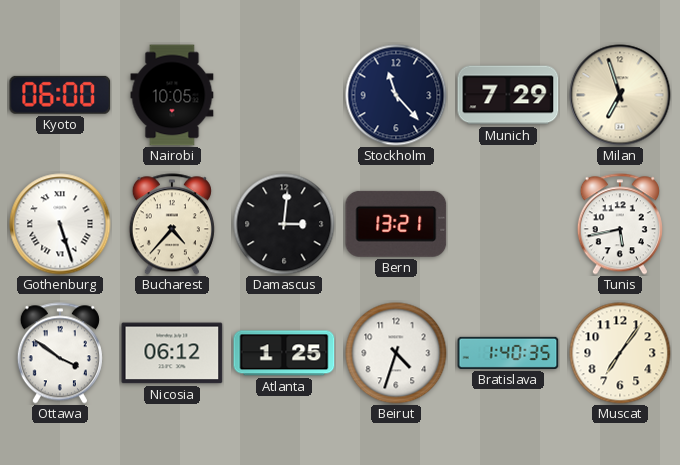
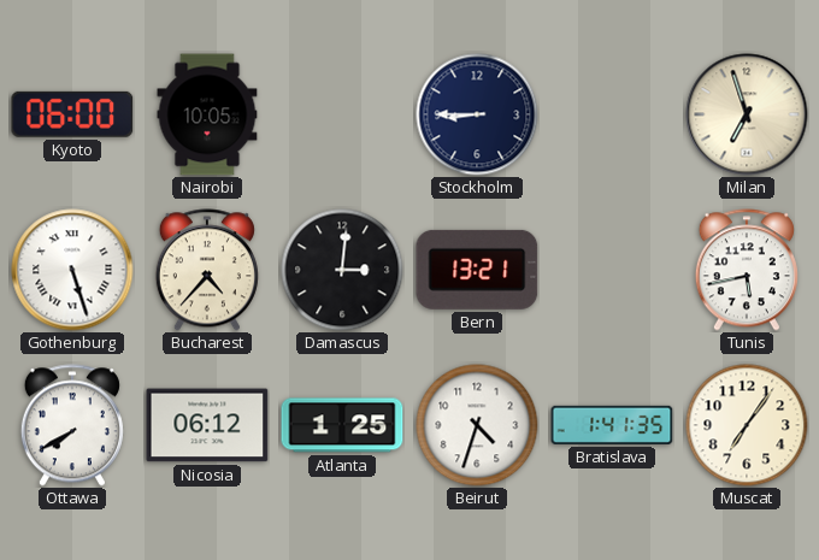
Stockholm: 11:23 -> 8:45 (477, 114)
Munich: 7:29 -> none (508, 95)
Ottawa: 3:51 -> 7:40 (72, 425)
Bratislava: 1:40 -> 1:41 (612, 425)
